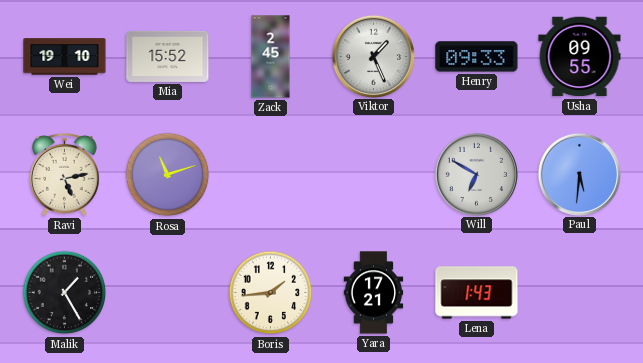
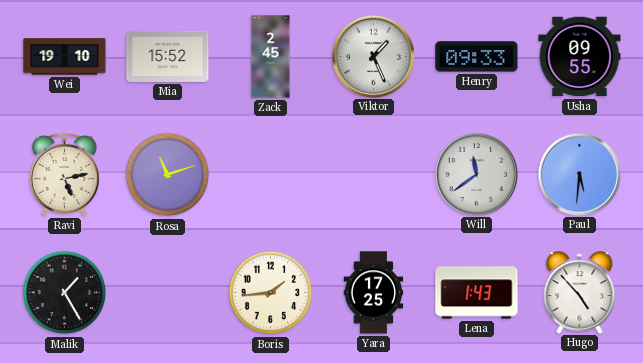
Will: 6:50 -> 11:39 (476, 174)
Yara: 17:21 -> 17:25 (374, 293)
Hugo: none -> 4:53 (580, 292)
